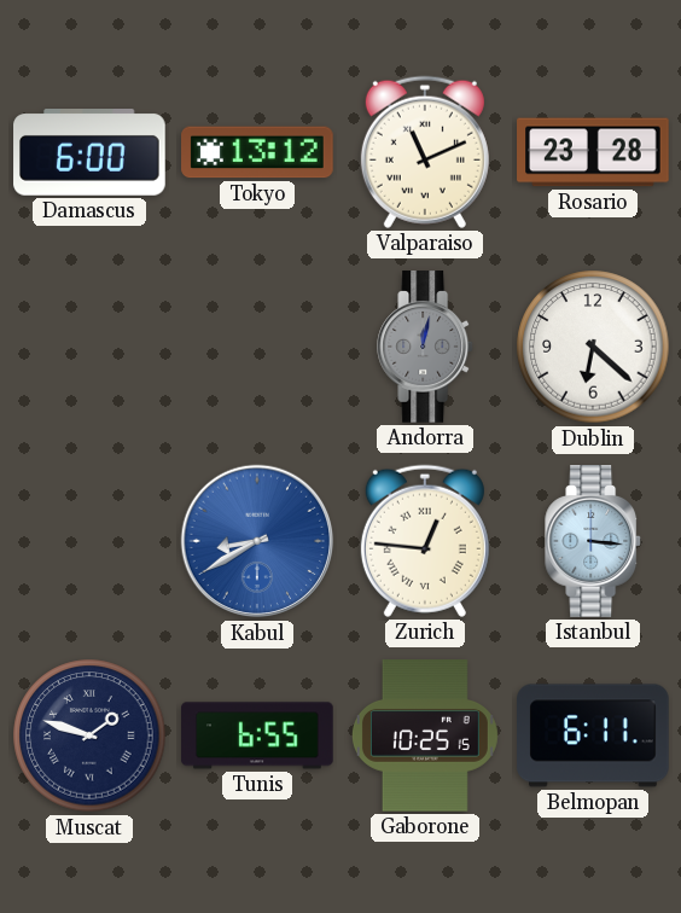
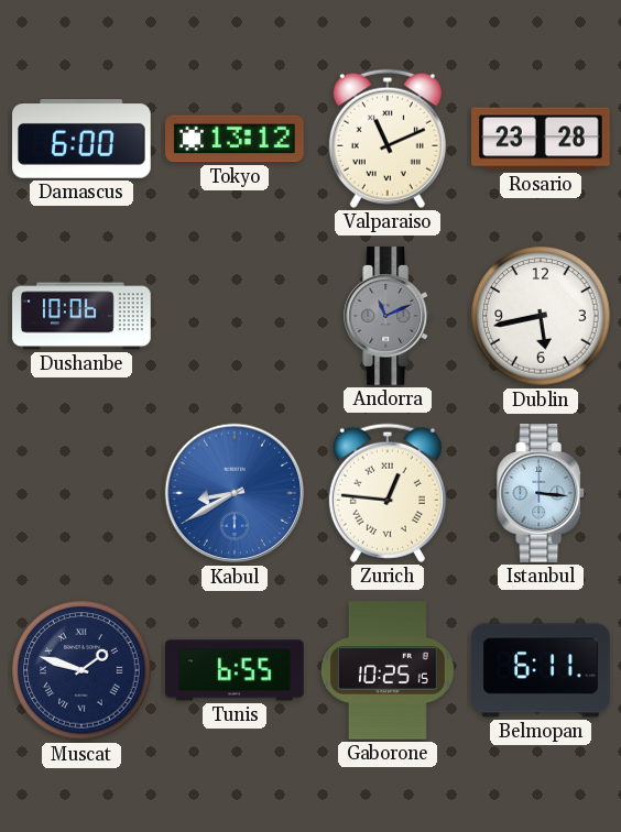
Dushanbe: none -> 10:06 (81, 316)
Andorra: 12:02 -> 11:11 (389, 316)
Dublin: 6:22 -> 5:43 (541, 316)
